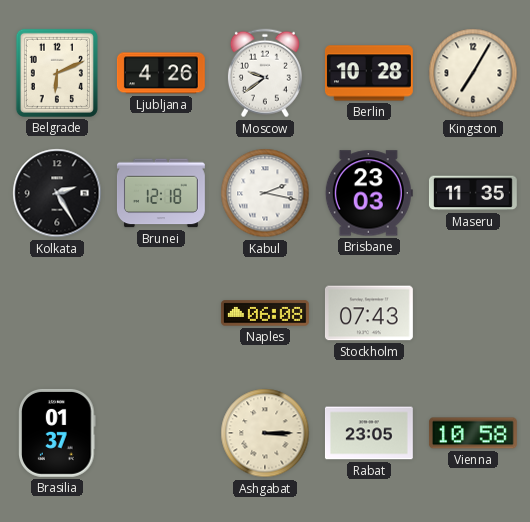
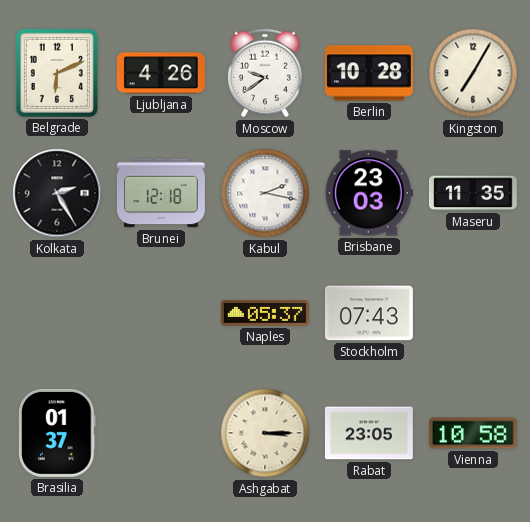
Naples: 06:08 -> 05:37 (265, 313)
